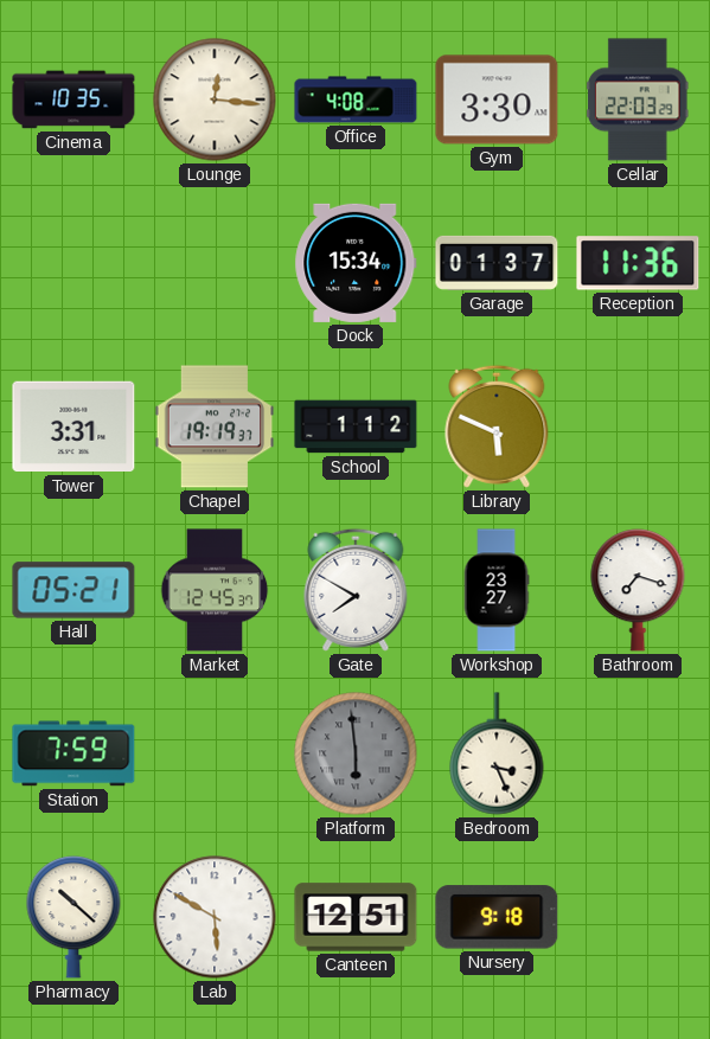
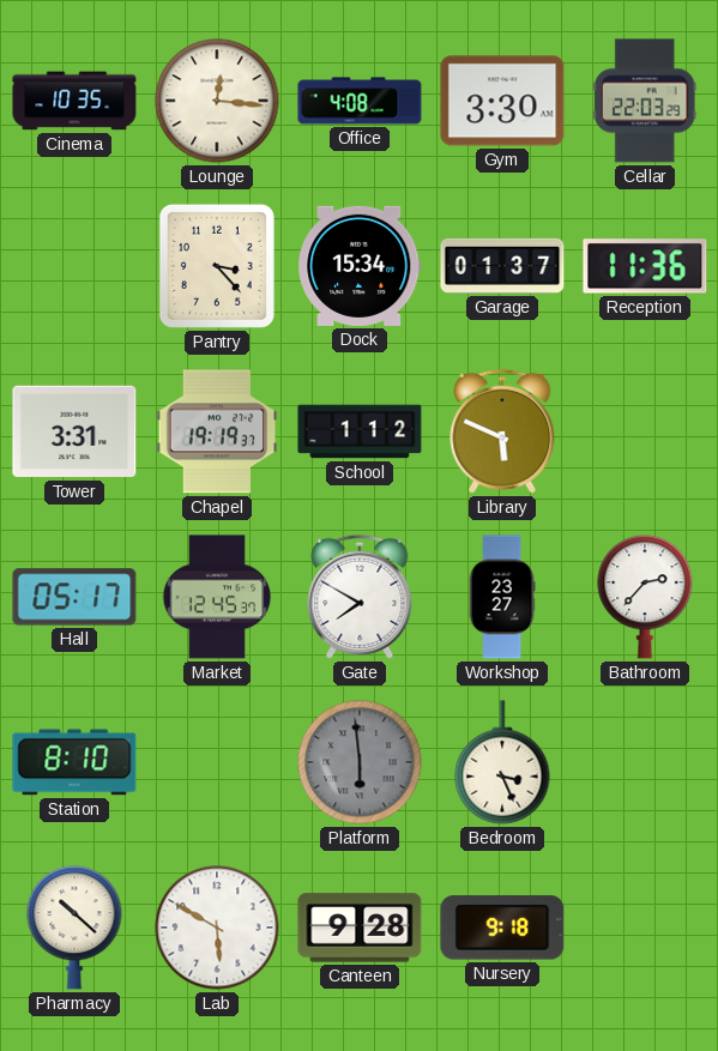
Pantry: none -> 3:23 (217, 266)
Hall: 05:21 -> 05:17 (74, 597)
Bathroom: 7:18 -> 2:37 (645, 597)
Station: 7:59 -> 8:10 (74, 762)
Canteen: 12:51 -> 9:28 (360, 928)
